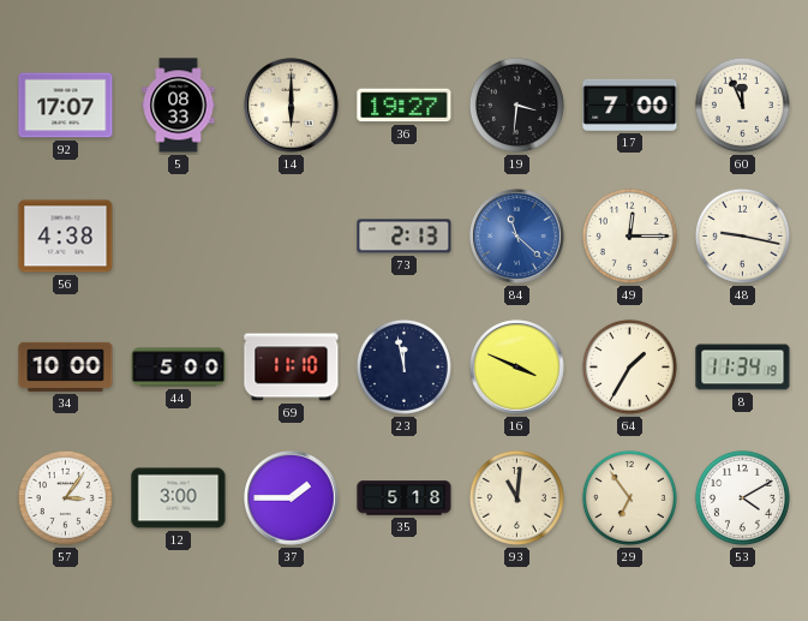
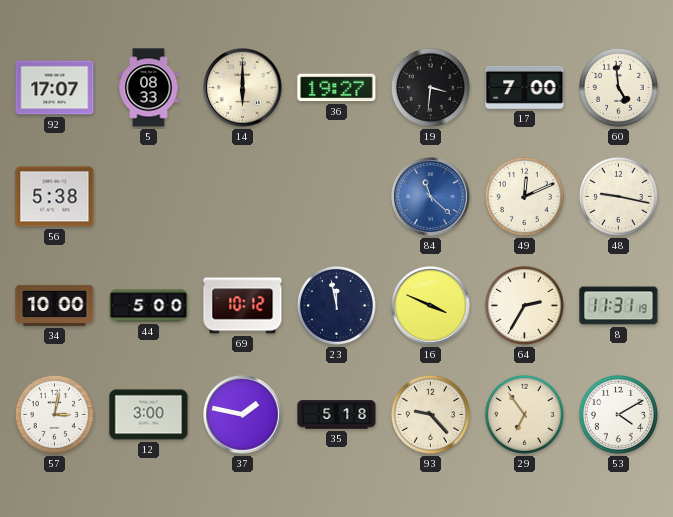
60: 11:56 -> 4:59 (618, 87)
56: 4:38 -> 5:38 (55, 197)
73: 2:13 -> none (405, 237)
49: 12:15 -> 12:11 (524, 196)
69: 11:10 -> 10:12 (243, 306)
64: 1:35 -> 2:35 (524, 305)
8: 11:34 -> 11:31 (619, 306)
57: 3:06 -> 3:02 (54, 414)
37: 1:45 -> 1:47 (243, 415)
93: 11:01 -> 9:23 (430, 414)
